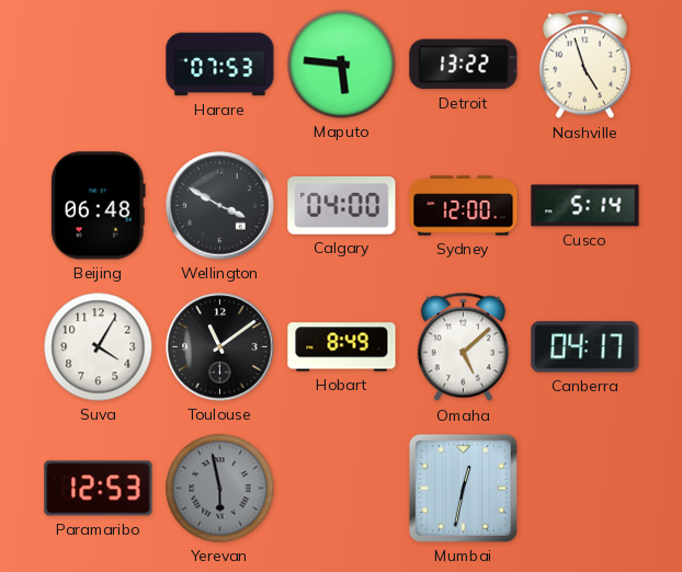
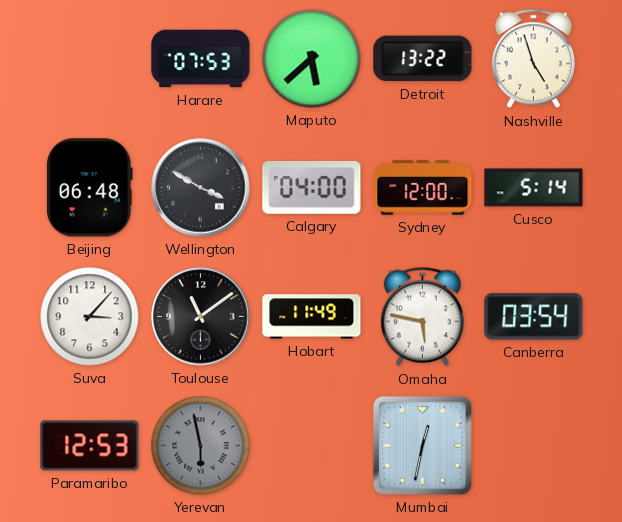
Maputo: 5:46 -> 5:38 (312, 59)
Suva: 4:05 -> 3:07 (90, 317)
Hobart: 8:49 -> 11:49 (312, 317)
Omaha: 5:08 -> 5:47 (422, 317)
Canberra: 04:17 -> 03:54 (534, 317)
